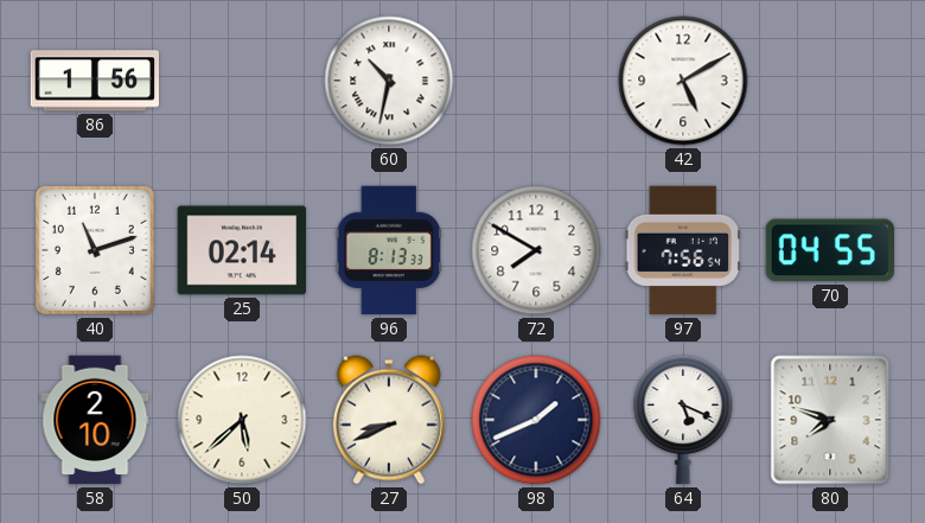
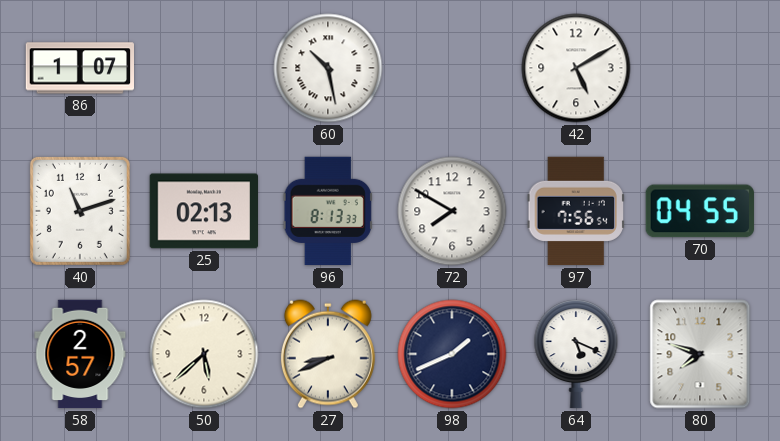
86: 1:56 -> 1:07 (80, 68)
60: 10:32 -> 10:28 (328, 68)
25: 02:14 -> 02:13 (203, 211)
58: 2:10 -> 2:57 (80, 354)
